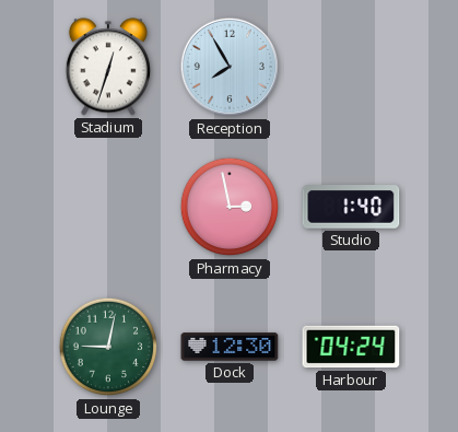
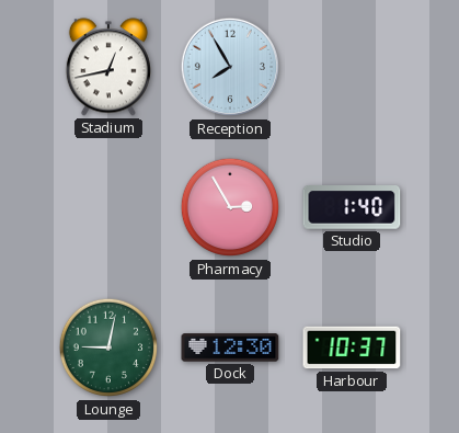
Stadium: 12:33 -> 12:43 (108, 67)
Pharmacy: 2:58 -> 2:55 (230, 207)
Harbour: 04:24 -> 10:37 (352, 347)
